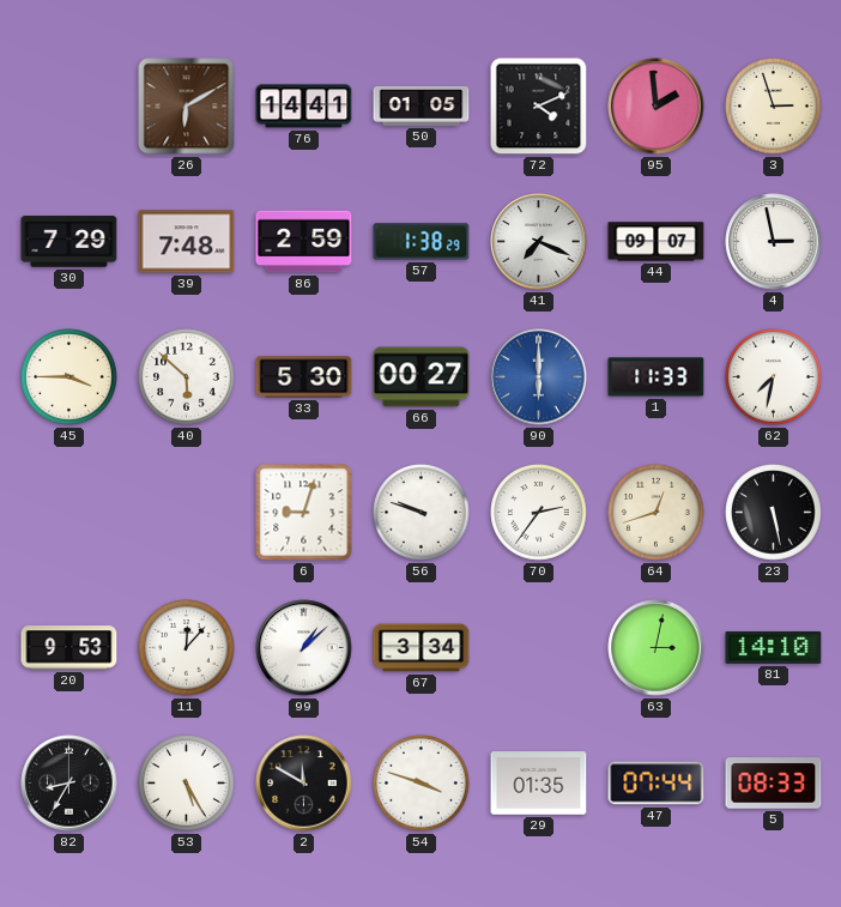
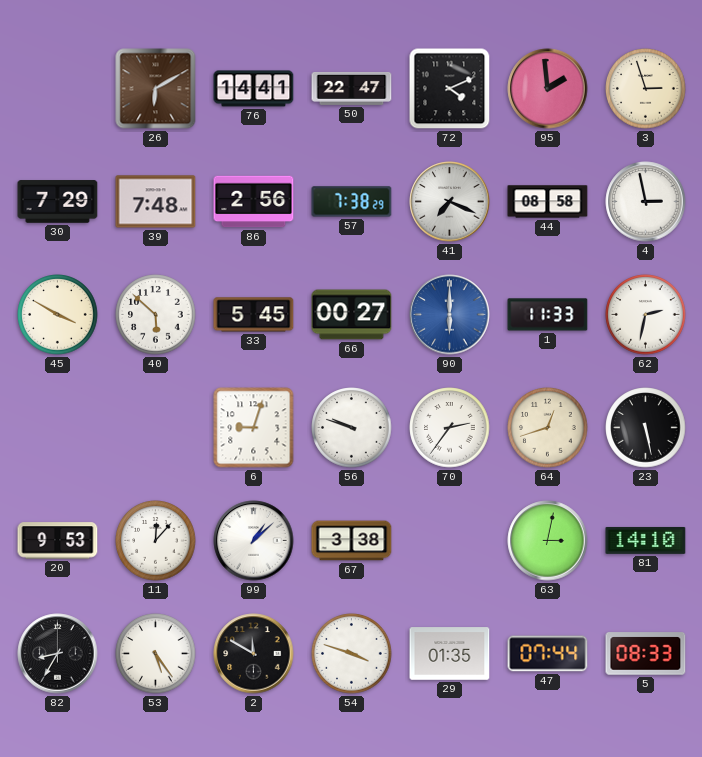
50: 01:05 -> 22:47 (352, 88)
86: 2:59 -> 2:56 (254, 202)
57: 1:38 -> 7:38 (352, 202)
44: 09:07 -> 08:58 (548, 202)
45: 3:45 -> 3:50 (58, 315)
33: 5:30 -> 5:45 (254, 315)
62: 7:32 -> 2:32 (646, 315)
67: 3:34 -> 3:38 (352, 541)
53: 5:25 -> 5:24 (156, 654)
